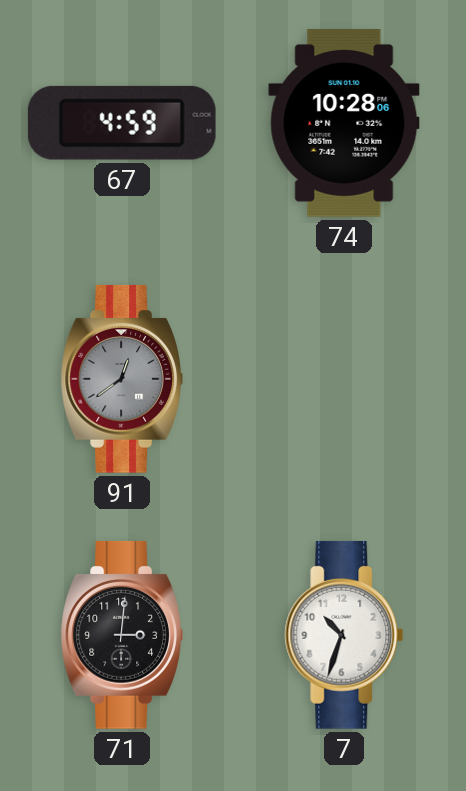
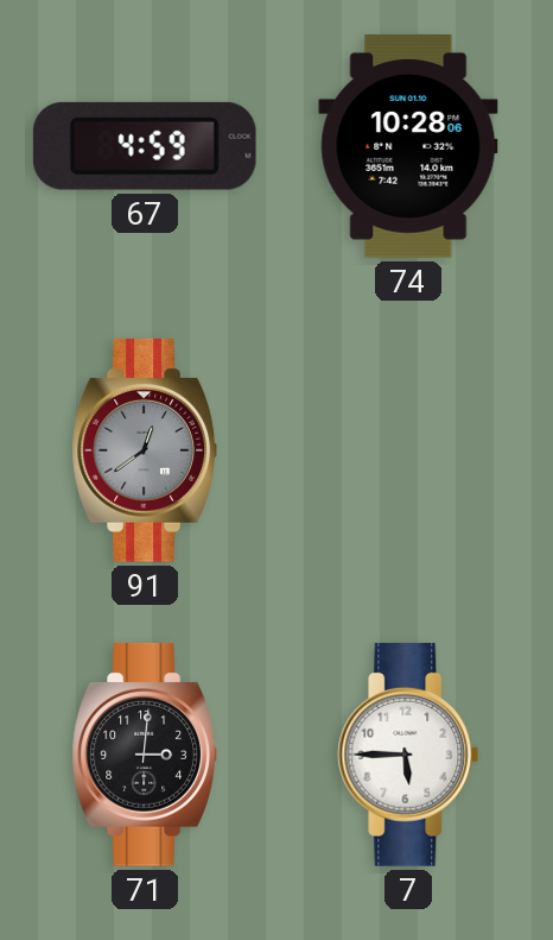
7: 10:33 -> 5:45 (408, 755)
